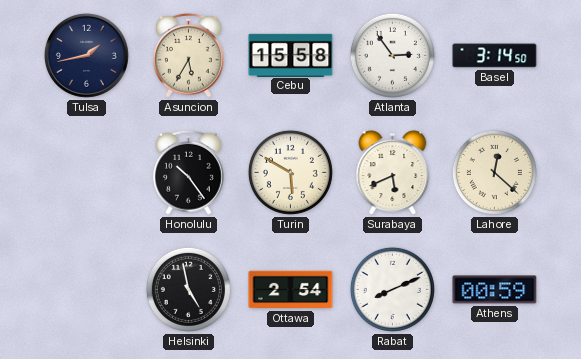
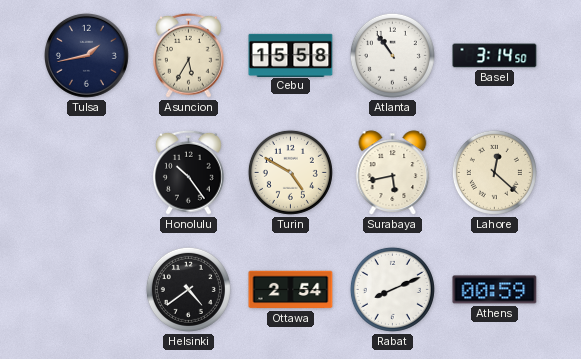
Atlanta: 2:54 -> 10:54 (392, 55)
Turin: 5:50 -> 4:50 (290, 172)
Surabaya: 5:41 -> 5:43 (393, 173)
Helsinki: 4:58 -> 4:39 (188, 289)
